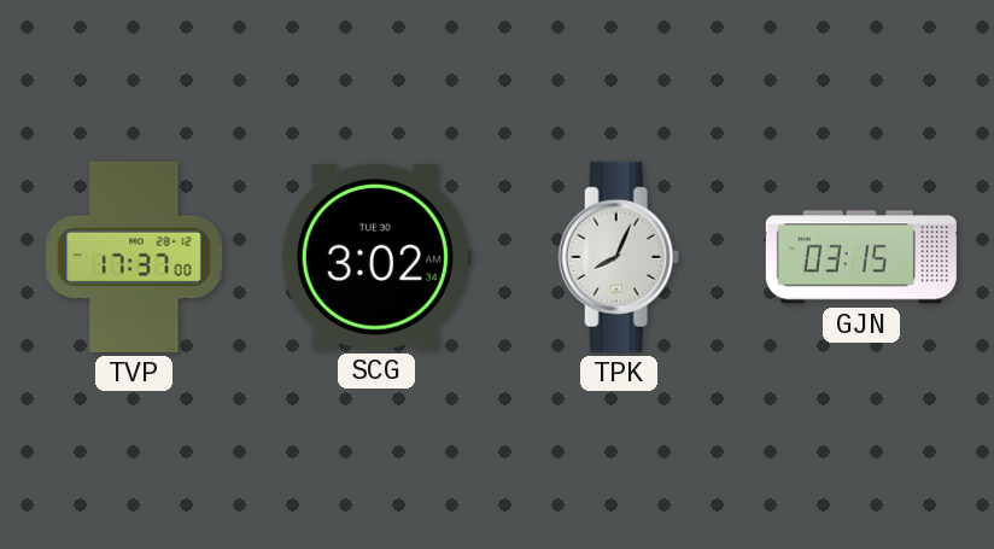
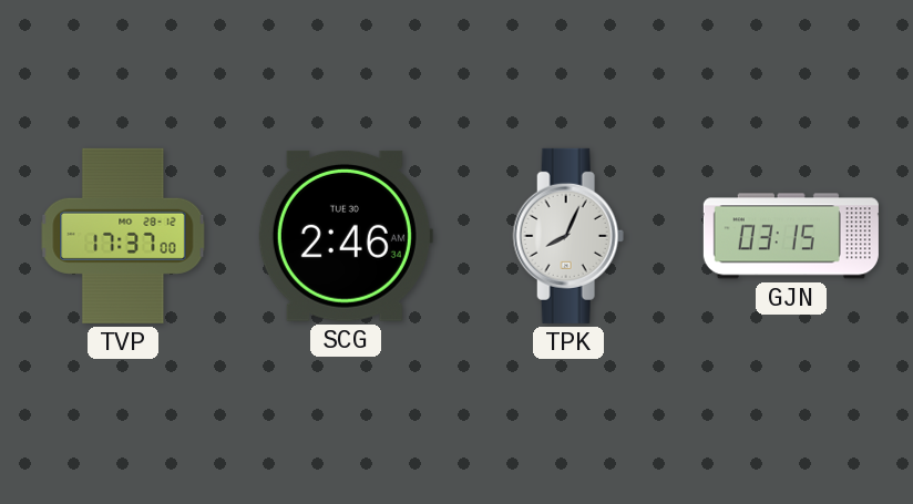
SCG: 3:02 -> 2:46 (345, 236)
